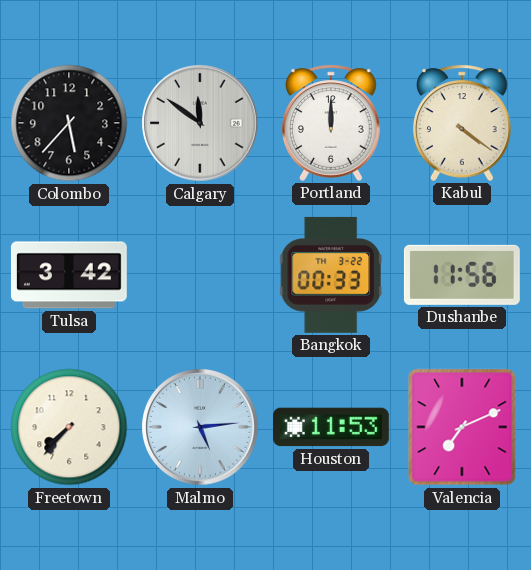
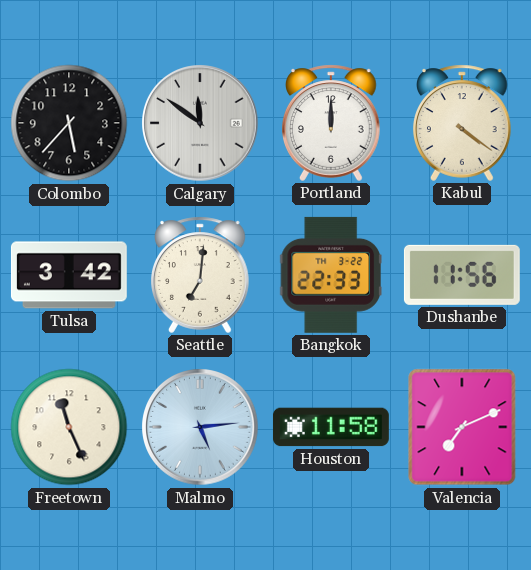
Seattle: none -> 7:01 (201, 275)
Bangkok: 00:33 -> 22:33 (331, 275)
Freetown: 7:37 -> 11:26 (69, 427)
Houston: 11:53 -> 11:58 (331, 427)
